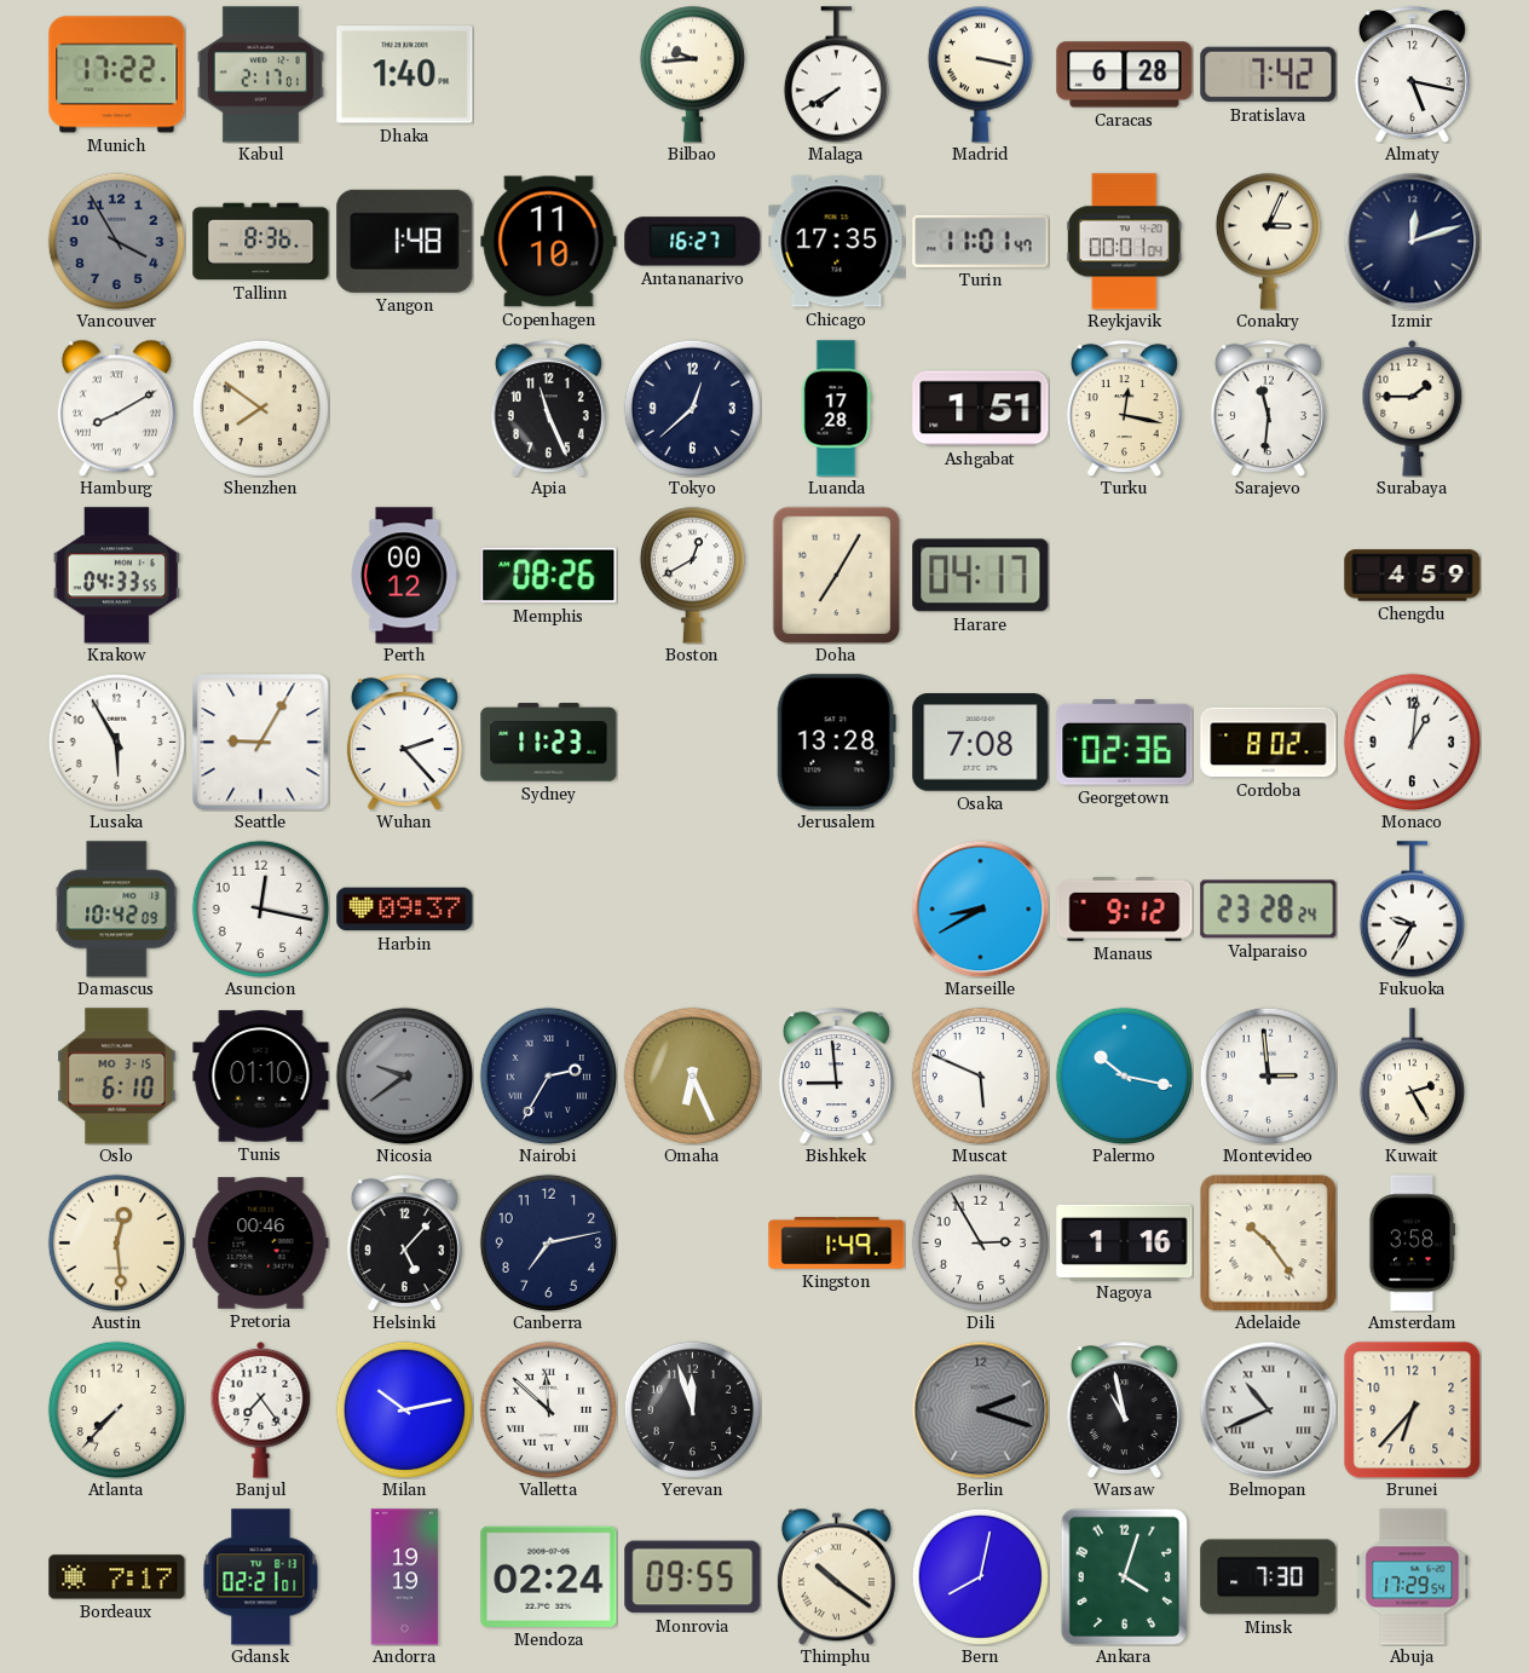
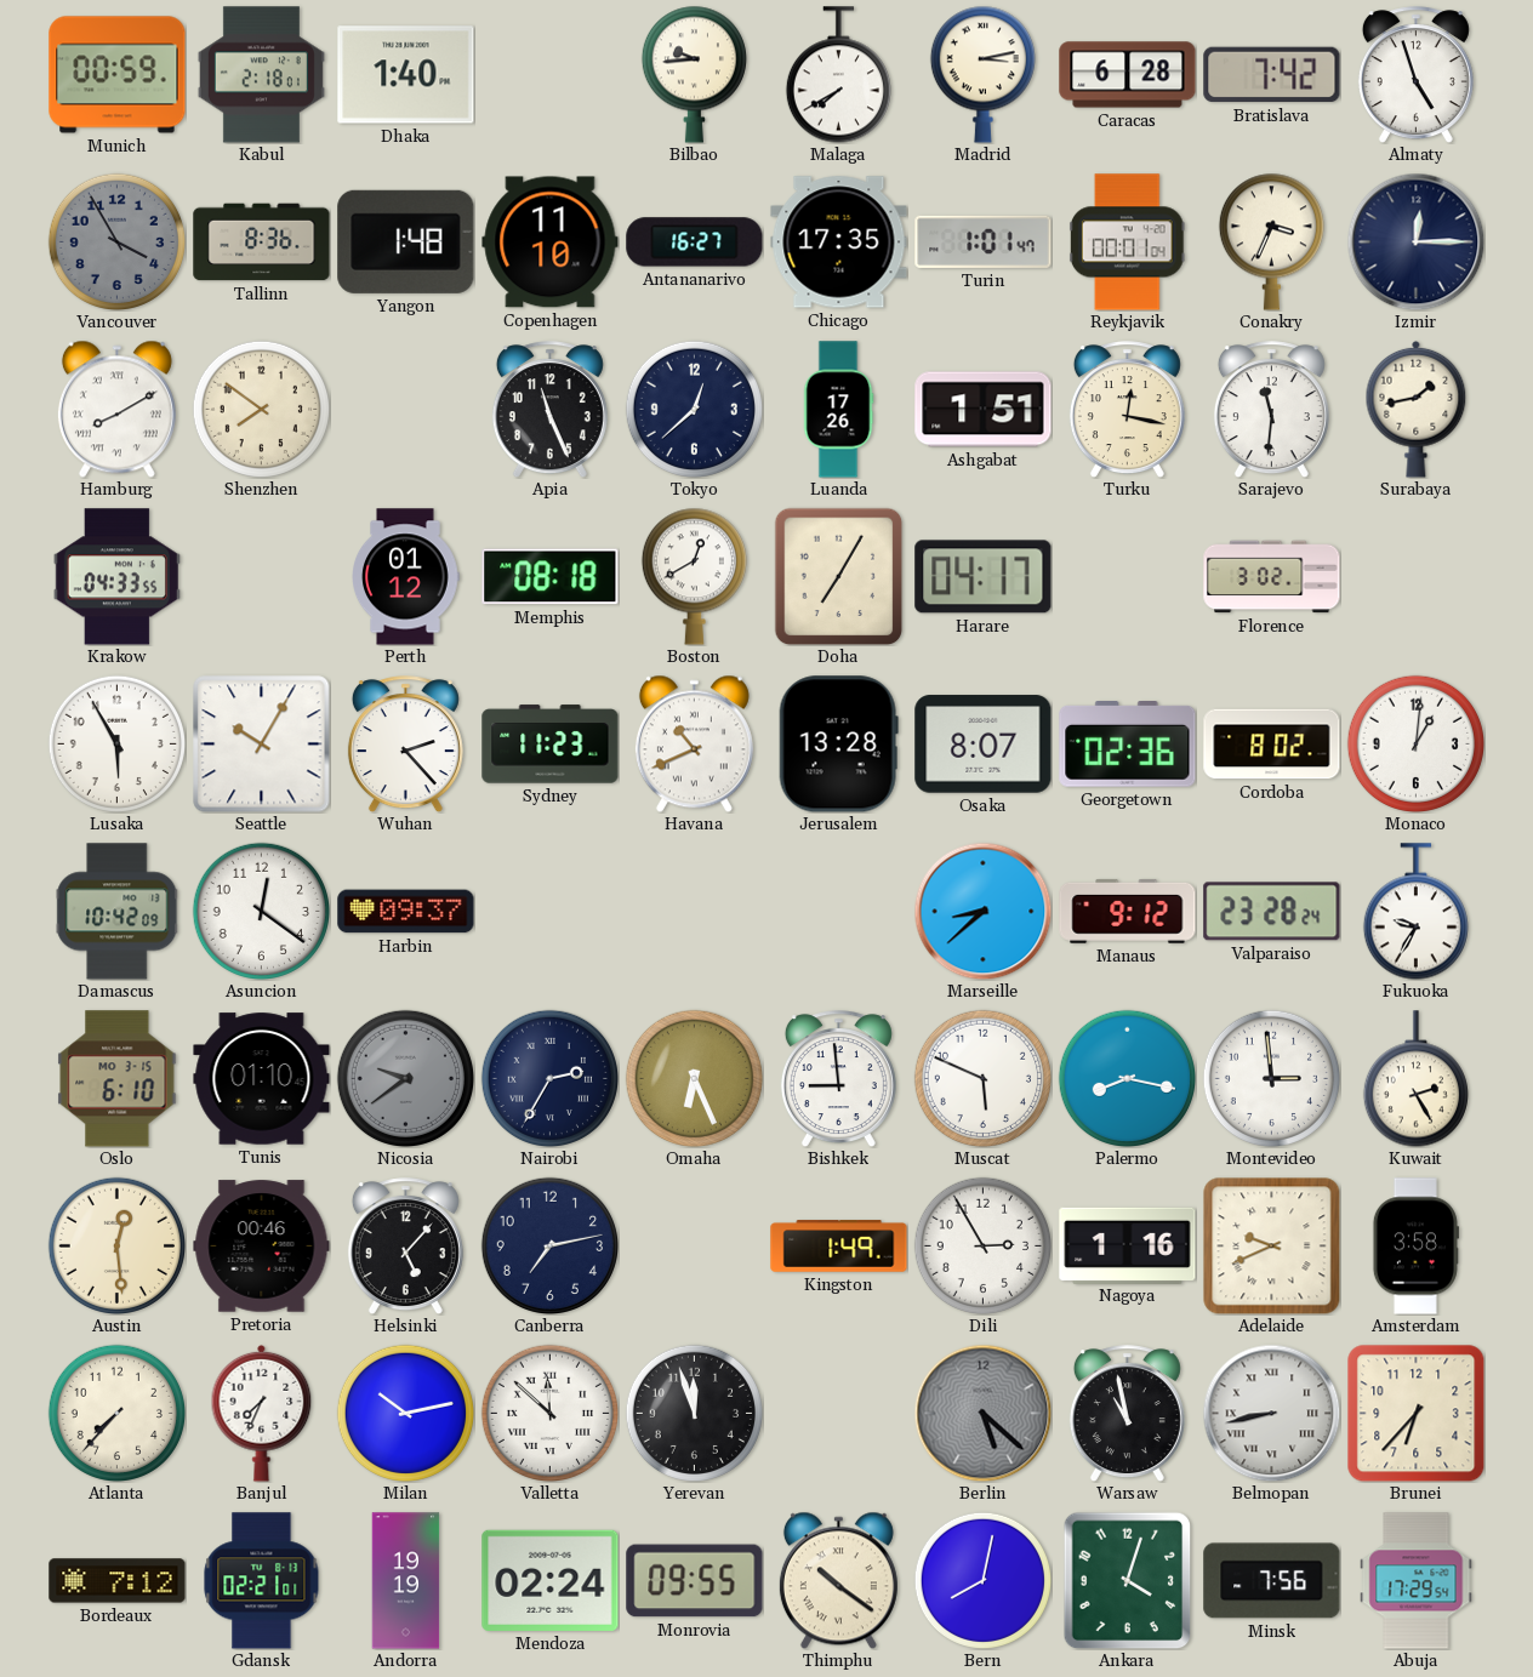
Munich: 17:22 -> 00:59 (118, 75)
Kabul: 2:17 -> 2:18 (261, 75)
Madrid: 3:17 -> 3:13 (982, 74)
Almaty: 5:17 -> 4:57 (1415, 75)
Turin: 11:01 -> 1:01 (984, 241)
Conakry: 3:04 -> 3:34 (1271, 241)
Izmir: 12:12 -> 12:15 (1415, 241)
Luanda: 17:28 -> 17:26 (838, 410)
Surabaya: 1:45 -> 1:43 (1417, 409)
Perth: 00:12 -> 01:12 (405, 577)
Memphis: 08:26 -> 08:18 (551, 577)
Florence: none -> 3:02 (1272, 577)
Chengdu: 4:59 -> none (1413, 576)
Seattle: 9:05 -> 10:05 (262, 745)
Havana: none -> 10:41 (694, 743)
Osaka: 7:08 -> 8:07 (984, 745)
Asuncion: 12:17 -> 12:21 (261, 911)
Marseille: 8:40 -> 8:38 (982, 911)
Palermo: 10:17 -> 8:17 (1127, 1078)
Adelaide: 10:24 -> 9:41 (1271, 1245)
Banjul: 7:24 -> 7:34 (262, 1413)
Berlin: 2:18 -> 5:22 (982, 1413)
Belmopan: 10:41 -> 8:43 (1271, 1413)
Bordeaux: 7:17 -> 7:12 (118, 1581)
Minsk: 7:30 -> 7:56 (1272, 1581)
